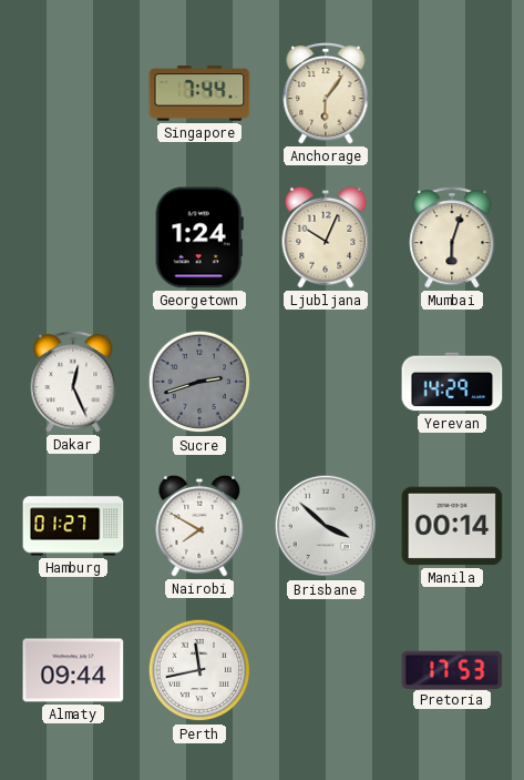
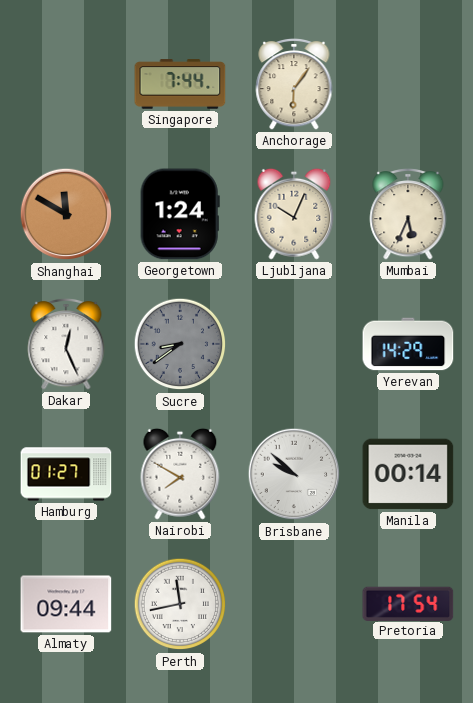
Shanghai: none -> 11:50 (66, 214)
Mumbai: 6:03 -> 5:34 (408, 214)
Sucre: 2:42 -> 8:39 (180, 344)
Brisbane: 3:52 -> 9:52 (294, 474)
Pretoria: 17:53 -> 17:54 (408, 603)
